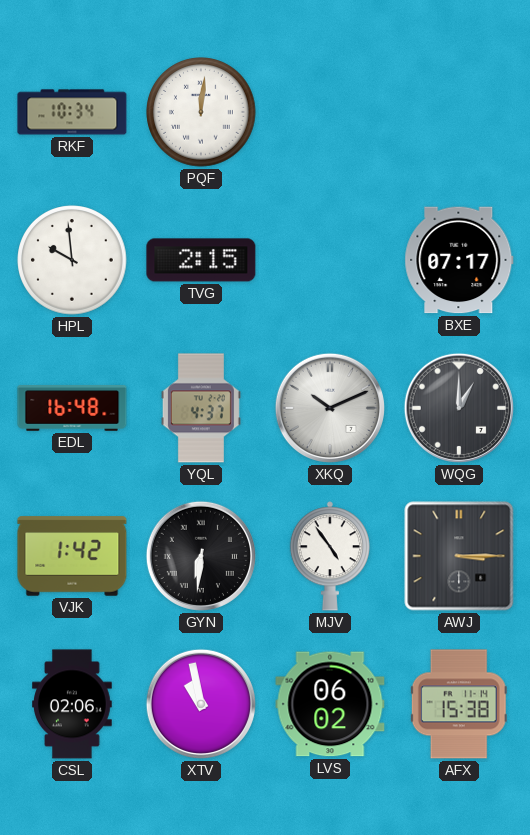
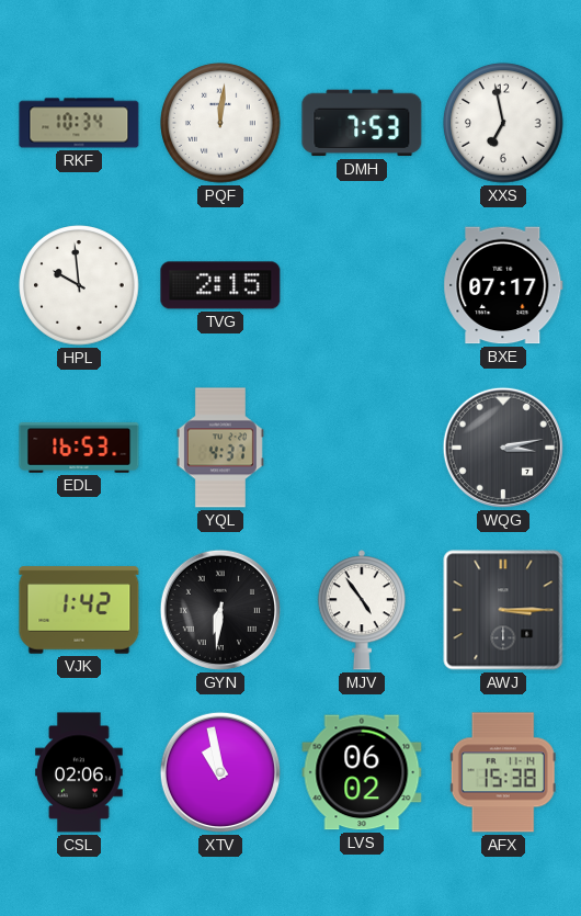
DMH: none -> 7:53 (362, 123)
XXS: none -> 6:58 (503, 123)
EDL: 16:48 -> 16:53 (79, 449)
XKQ: 10:11 -> none (330, 408)
WQG: 1:00 -> 3:13 (503, 448)
